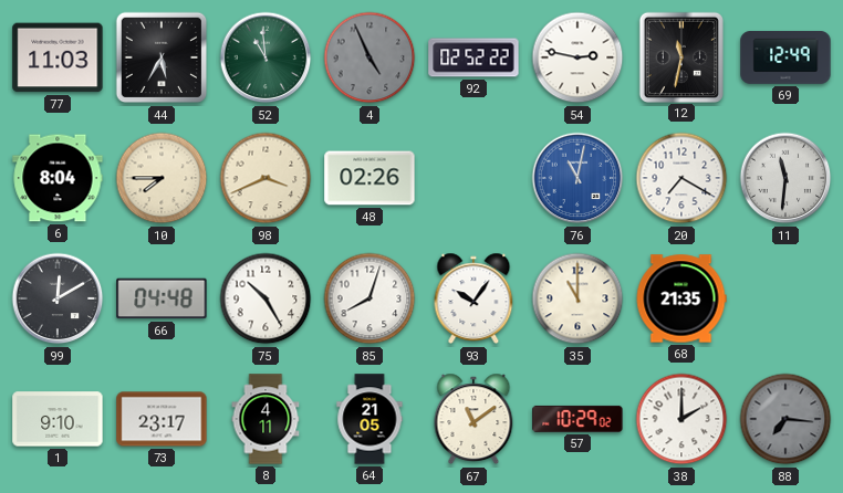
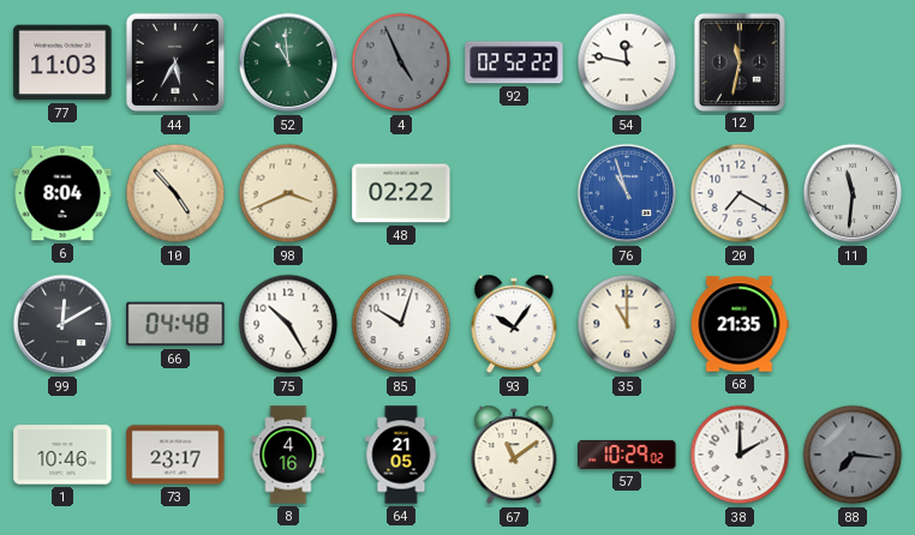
54: 2:47 -> 11:47 (627, 62)
69: 12:49 -> none (785, 57)
10: 7:45 -> 4:53 (175, 193)
48: 02:26 -> 02:22 (401, 193)
76: 11:02 -> 10:57 (627, 193)
85: 8:03 -> 10:03 (401, 324)
1: 9:10 -> 10:46 (62, 455)
8: 4:11 -> 4:16 (288, 455)
